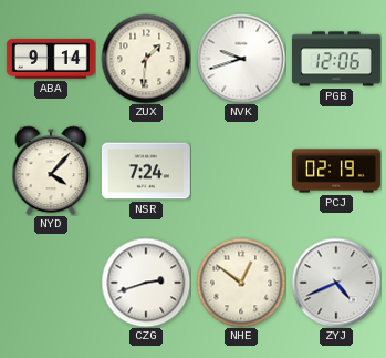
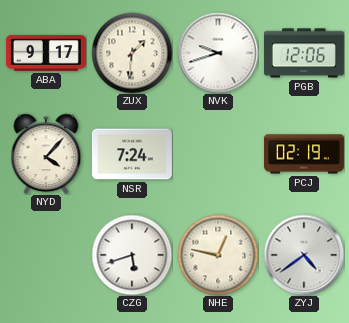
ABA: 9:14 -> 9:17 (46, 53)
CZG: 2:42 -> 5:42 (132, 255)
NHE: 12:51 -> 12:47 (218, 255)
ZYJ: 4:41 -> 4:39 (304, 255)
